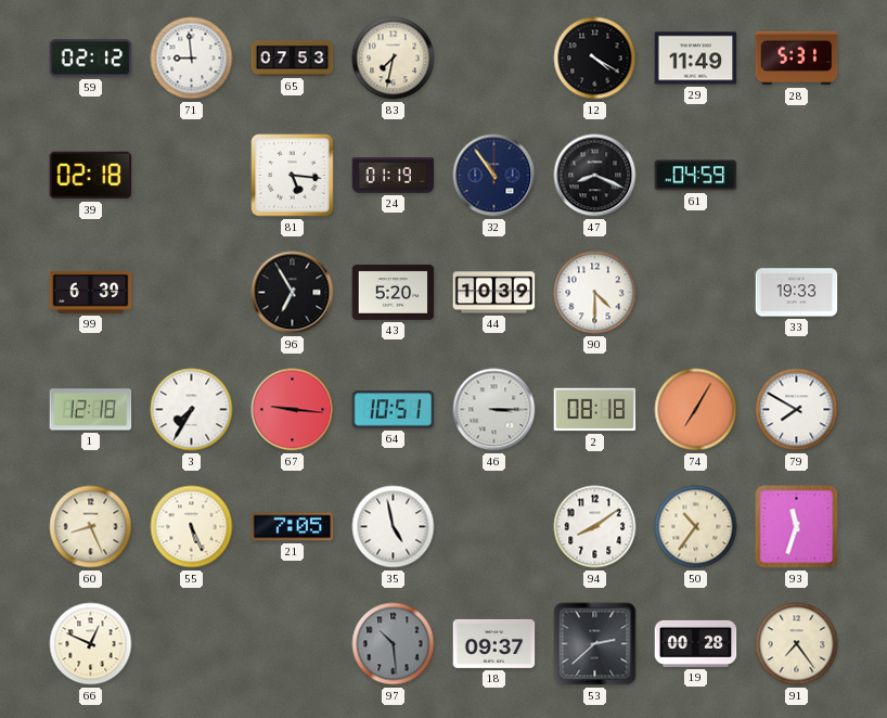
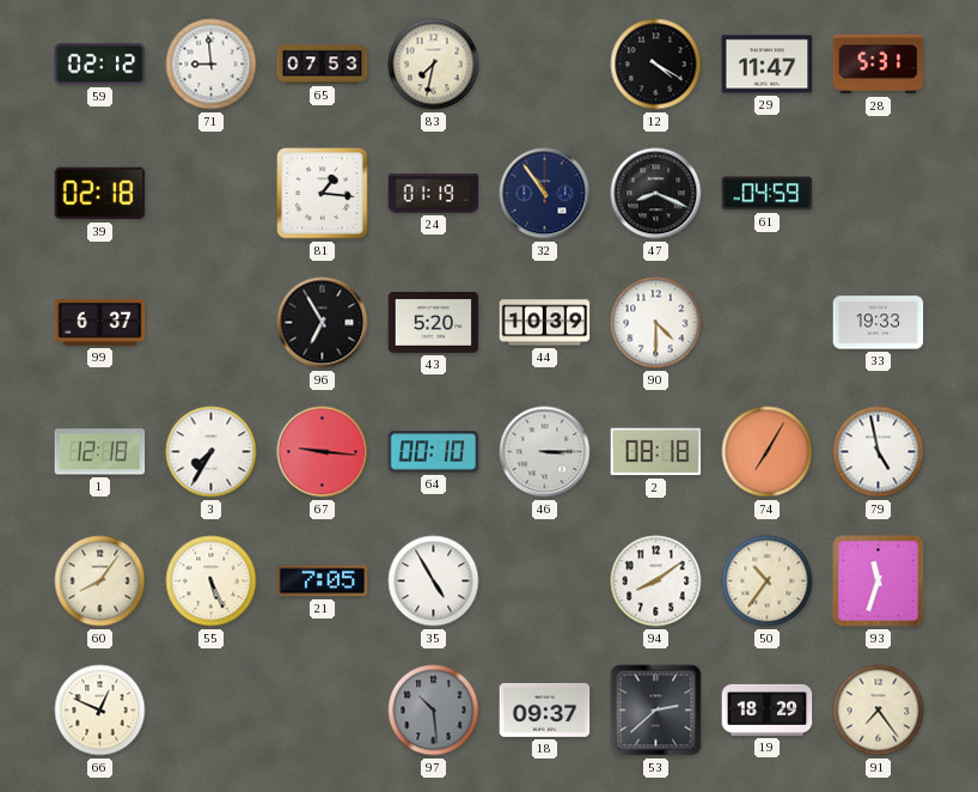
29: 11:49 -> 11:47 (768, 65)
81: 5:16 -> 1:16 (323, 194)
99: 6:39 -> 6:37 (100, 323)
64: 10:51 -> 00:10 (434, 452)
79: 7:50 -> 4:58 (879, 452)
60: 8:26 -> 8:06 (100, 581)
35: 4:58 -> 4:55 (434, 581)
19: 00:28 -> 18:29 (768, 709)
